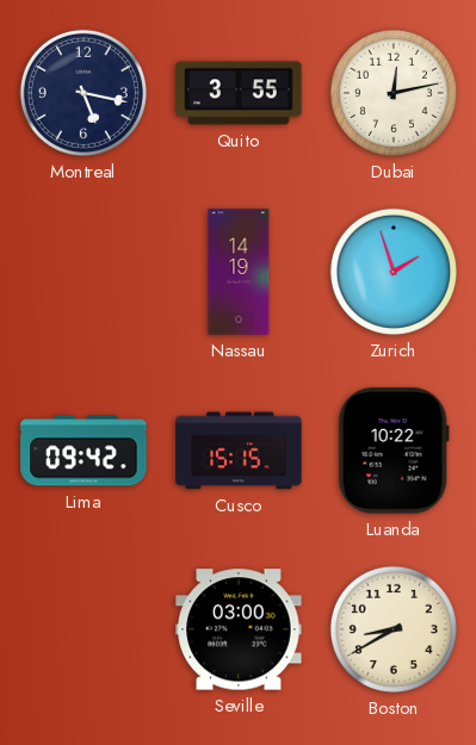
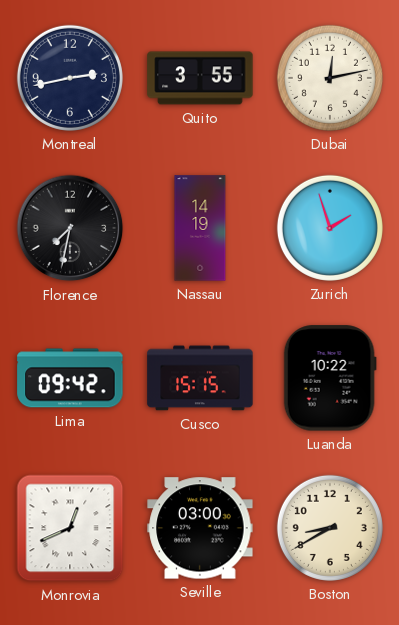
Montreal: 5:17 -> 2:43 (70, 78)
Florence: none -> 7:32 (70, 228)
Monrovia: none -> 12:41 (70, 528)
